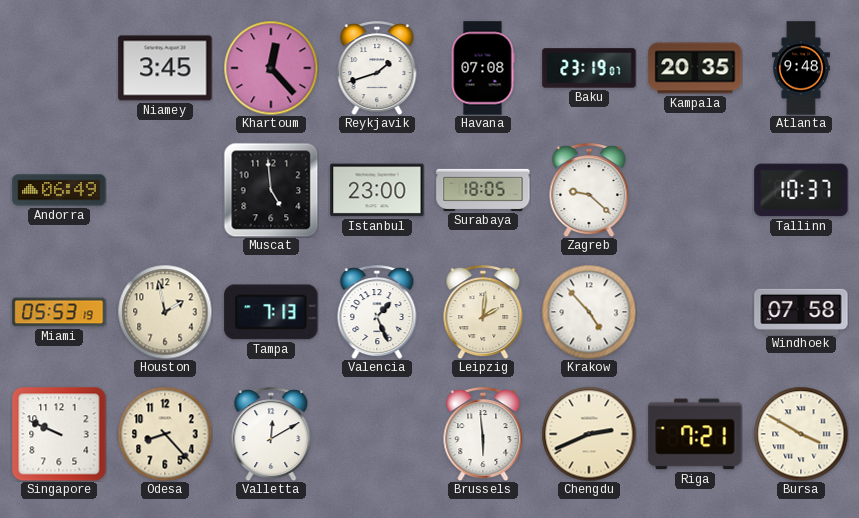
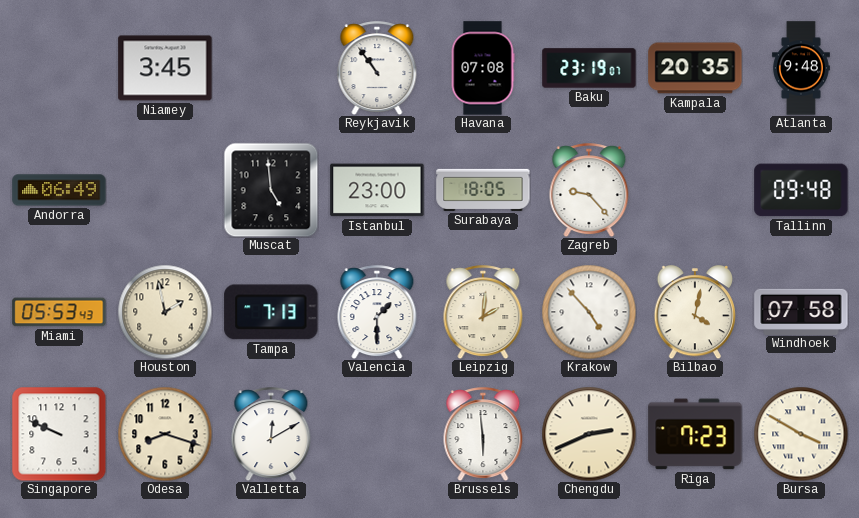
Khartoum: 12:23 -> none (271, 68)
Reykjavik: 1:42 -> 10:54 (377, 68)
Zagreb: 9:22 -> 9:23 (589, 190)
Tallinn: 10:37 -> 09:48 (801, 190)
Miami: 05:53:19 -> 05:53:43 (59, 312)
Valencia: 1:26 -> 1:30 (377, 312)
Bilbao: none -> 4:02 (694, 312)
Odesa: 8:23 -> 8:18 (165, 434)
Riga: 7:21 -> 7:23 (695, 434)
